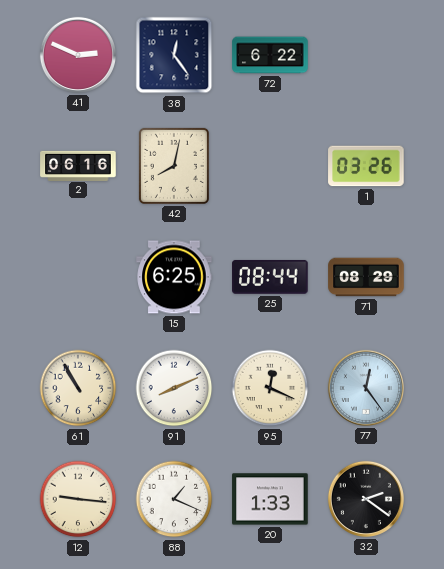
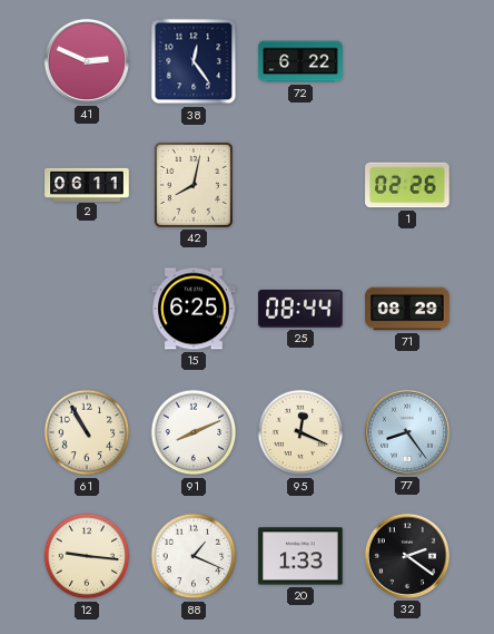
2: 06:16 -> 06:11 (87, 184)
1: 03:26 -> 02:26 (407, 185)
77: 12:24 -> 8:24 (407, 432)
